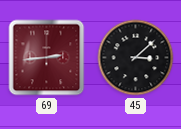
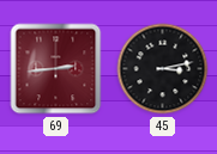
45: 3:08 -> 3:13 (163, 69)
